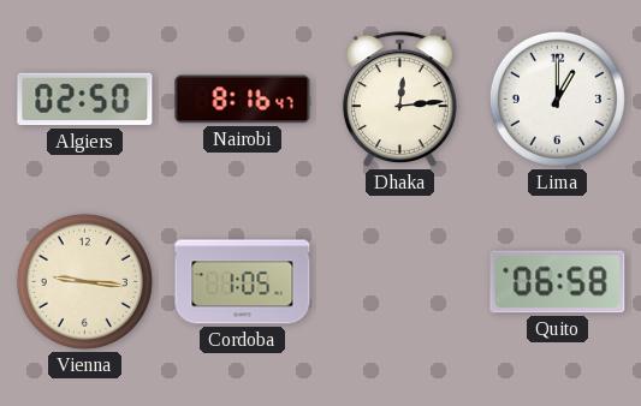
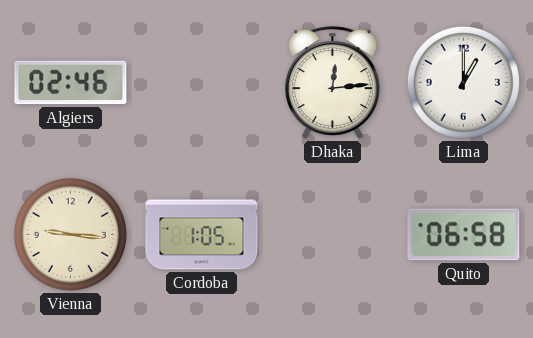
Algiers: 02:50 -> 02:46 (71, 83)
Nairobi: 8:16 -> none (243, 100)
